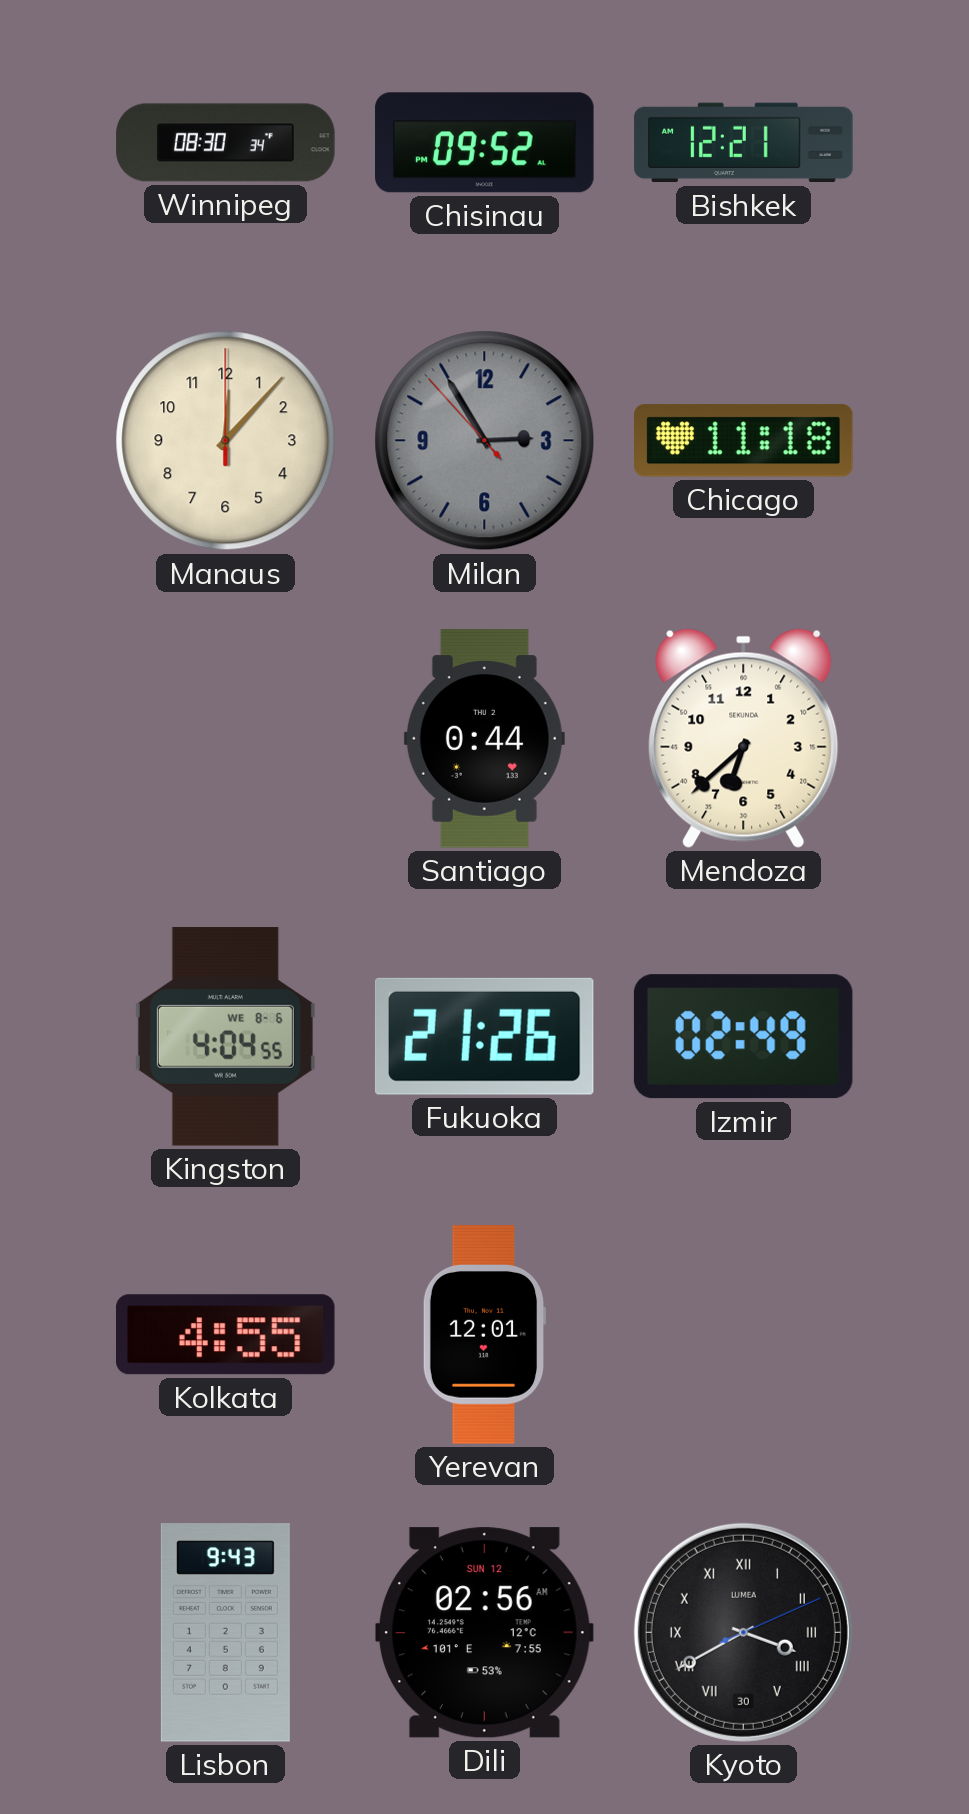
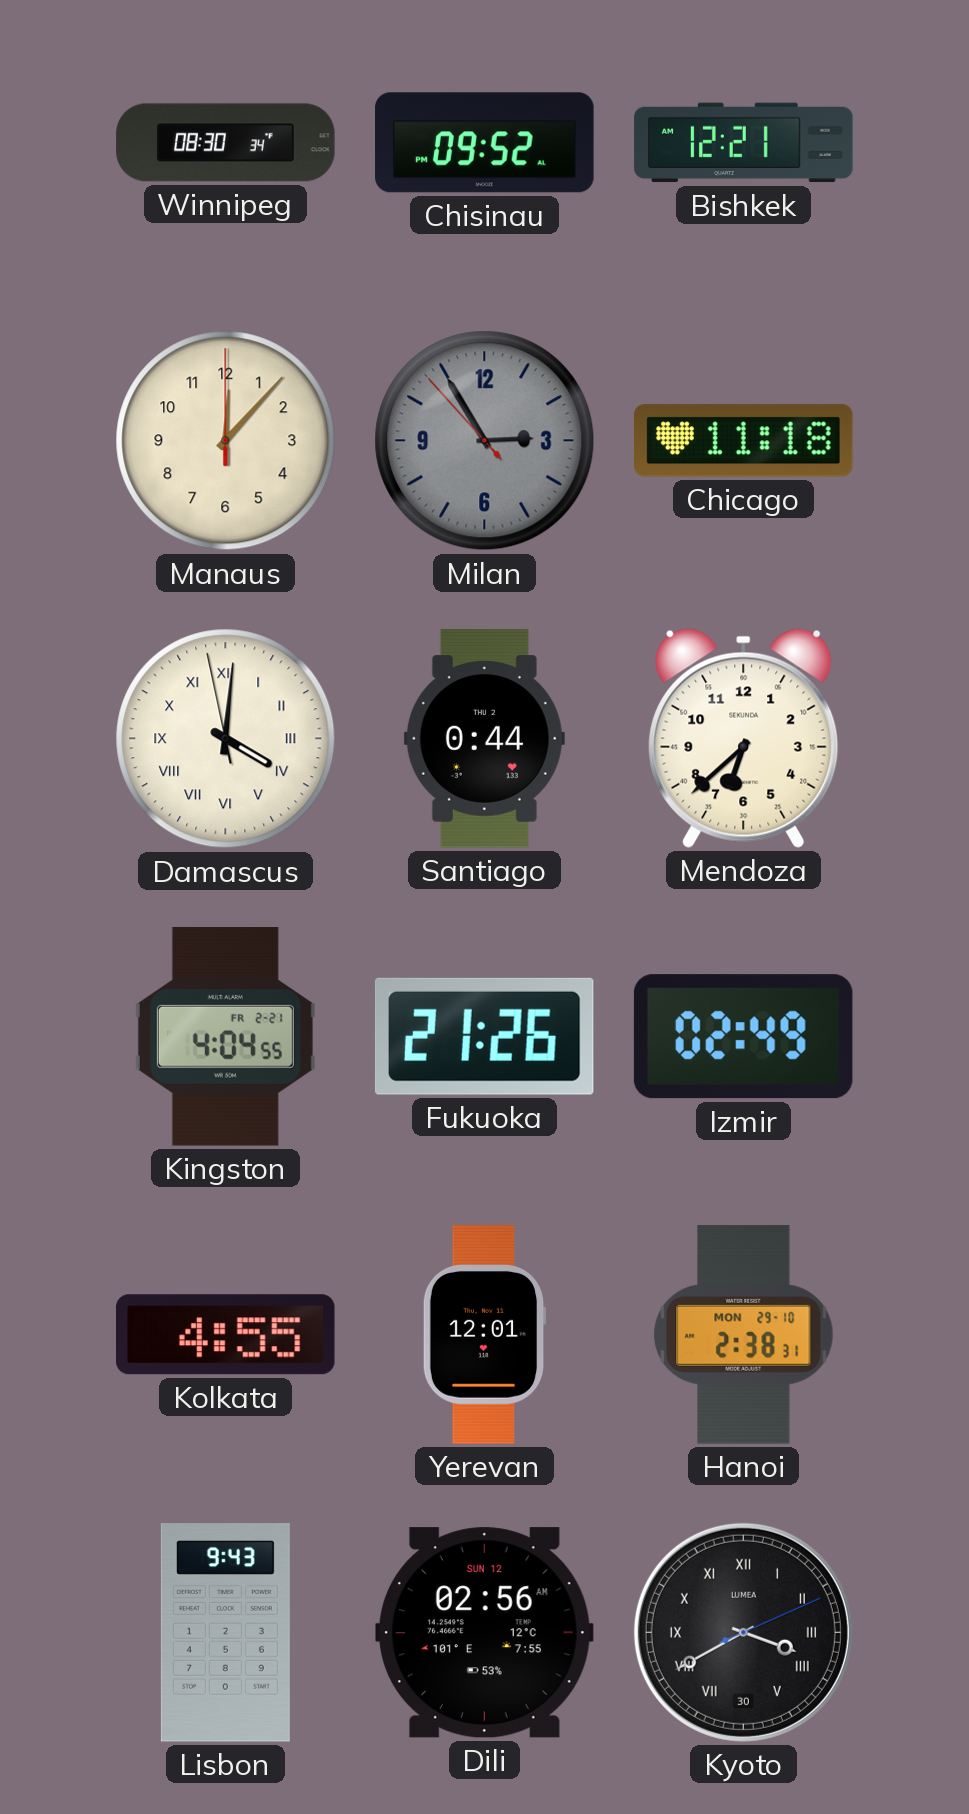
Damascus: none -> 4:00 (226, 739)
Kingston date: WE 8-6 -> FR 2-21 (225, 1037)
Hanoi: none -> 2:38 (744, 1335)
